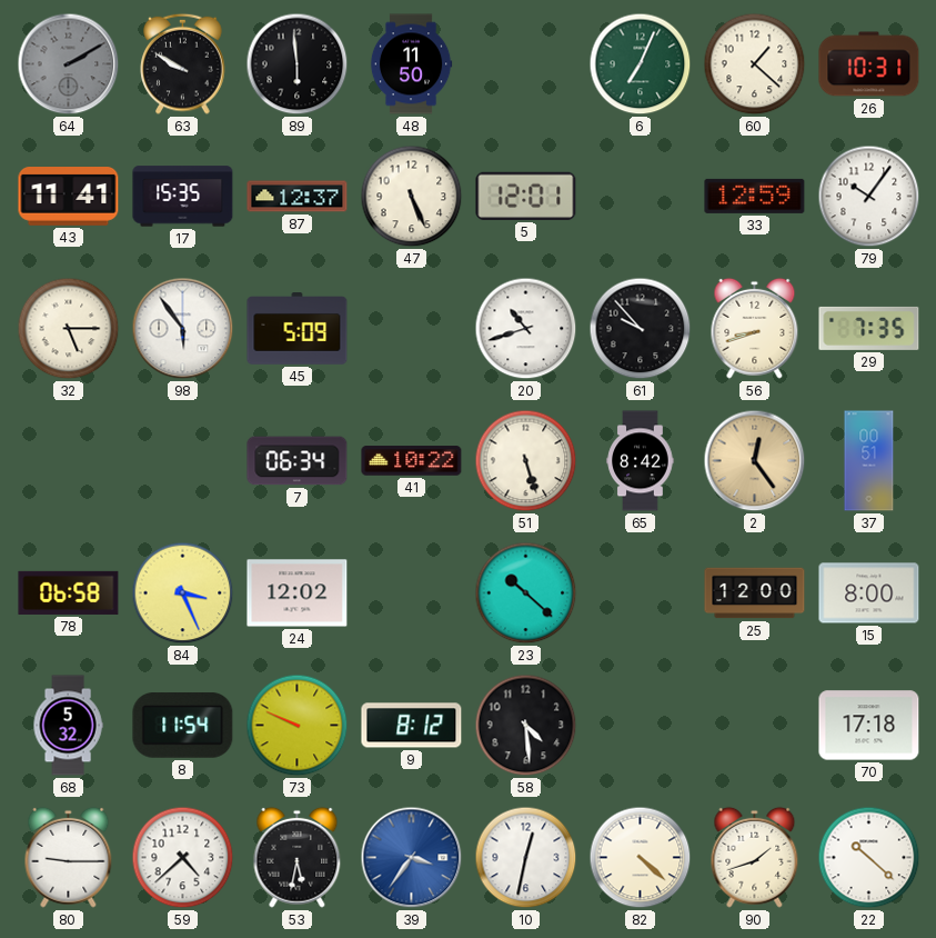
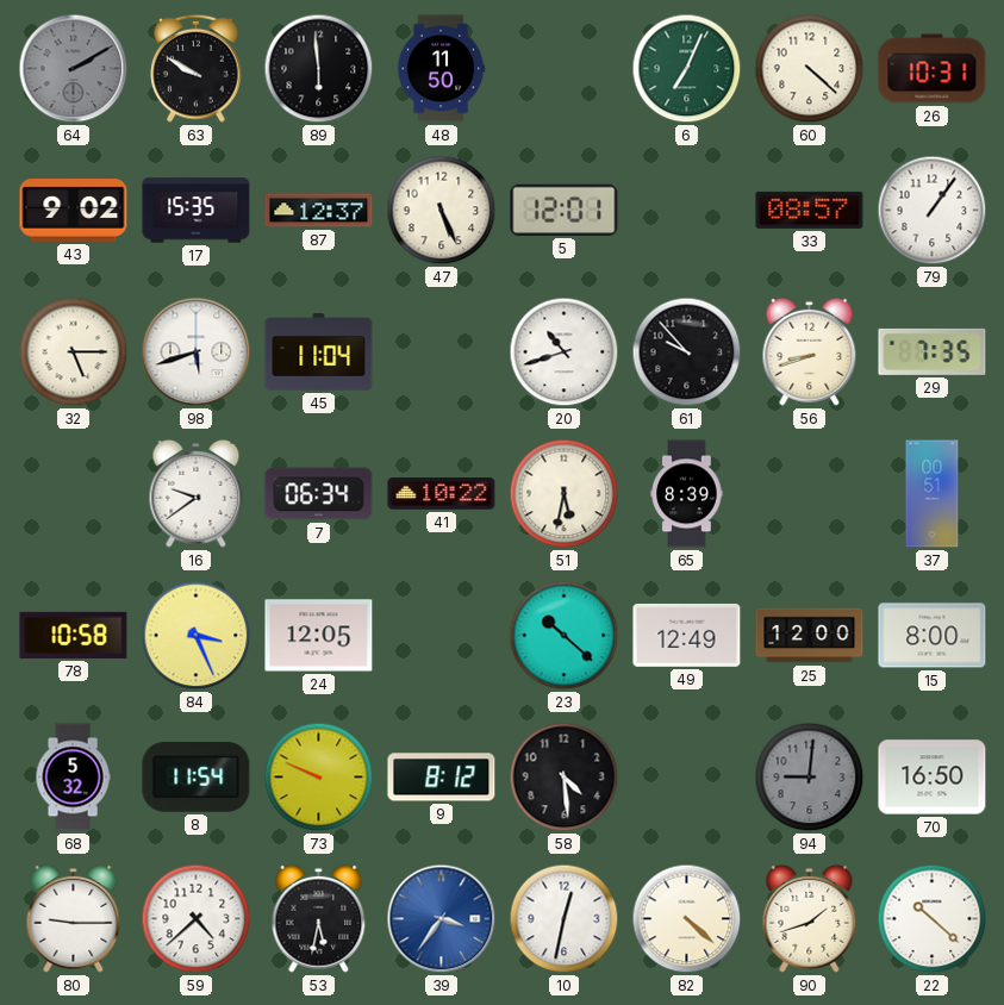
60: 1:22 -> 4:22 (810, 69)
43: 11:41 -> 9:02 (74, 211)
33: 12:59 -> 08:57 (810, 210)
79: 10:06 -> 1:06 (933, 211)
98: 5:54 -> 5:42 (197, 352)
45: 5:09 -> 11:04 (319, 352)
16: none -> 9:39 (197, 493)
51: 5:27 -> 5:32 (565, 494)
65: 8:42 -> 8:39 (687, 494)
2: 12:24 -> none (755, 461)
78: 06:58 -> 10:58 (74, 635)
24: 12:02 -> 12:05 (319, 636)
49: none -> 12:49 (687, 635)
94: none -> 9:01 (810, 778)
70: 17:18 -> 16:50 (933, 778)
